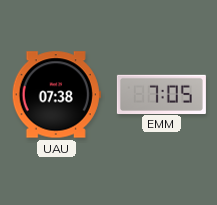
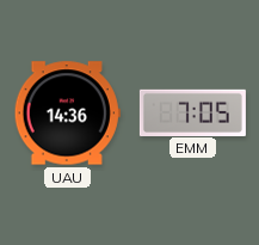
UAU: 07:38 -> 14:36 (67, 114)
